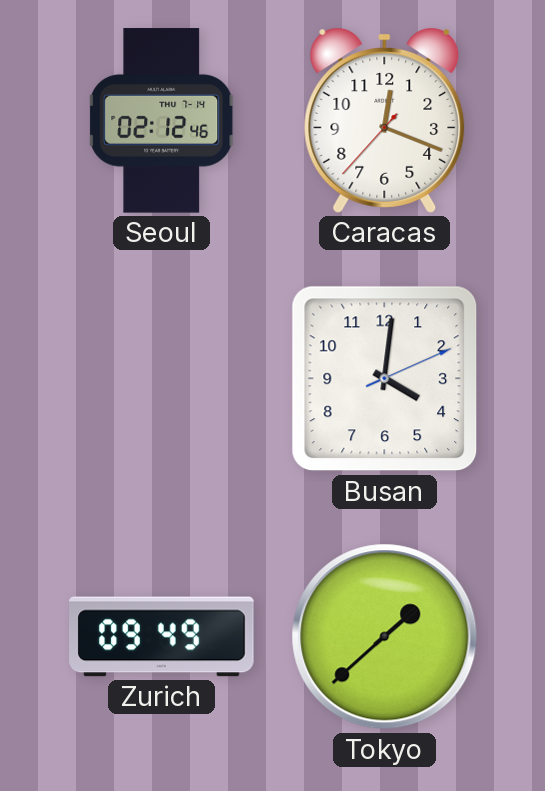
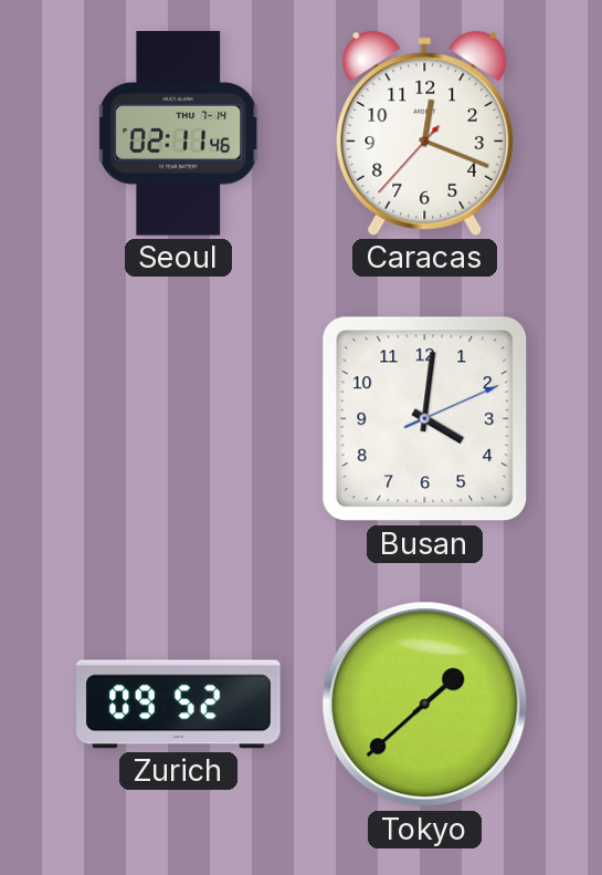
Seoul: 02:12 -> 02:11 (179, 134)
Zurich: 09:49 -> 09:52 (179, 705)
